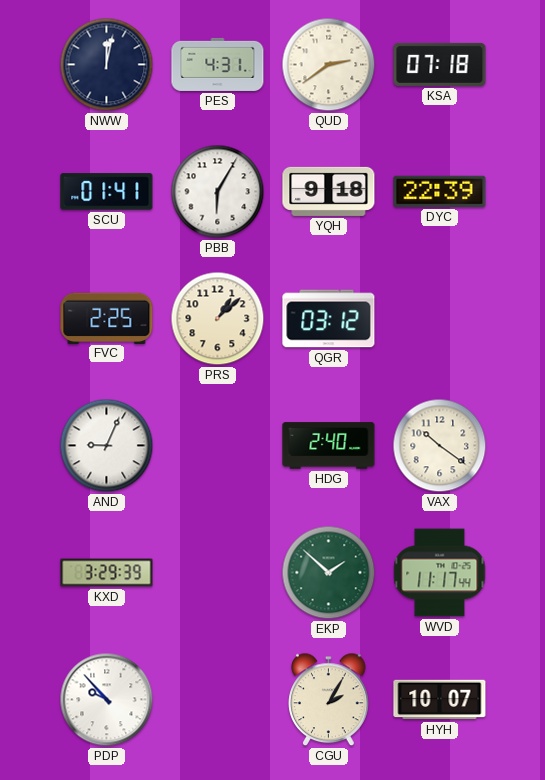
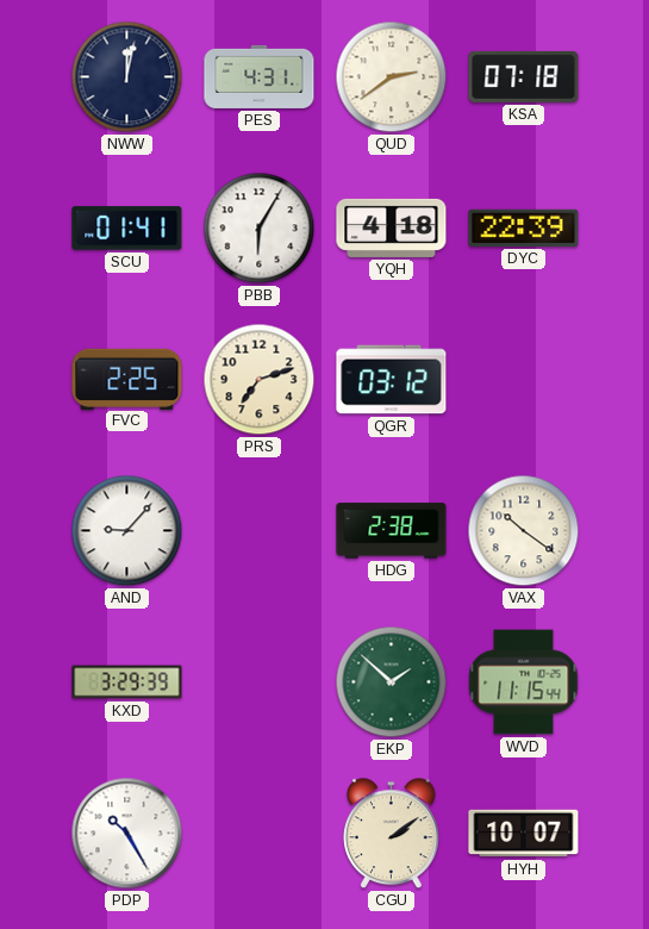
YQH: 9:18 -> 4:18 (392, 227)
PRS: 1:08 -> 7:12 (260, 380)
AND: 9:04 -> 9:07 (127, 531)
HDG: 2:40 -> 2:38 (392, 531)
WVD: 11:17 -> 11:15 (524, 682)
PDP: 9:53 -> 10:25 (127, 834)
CGU: 2:05 -> 2:09 (392, 834)
